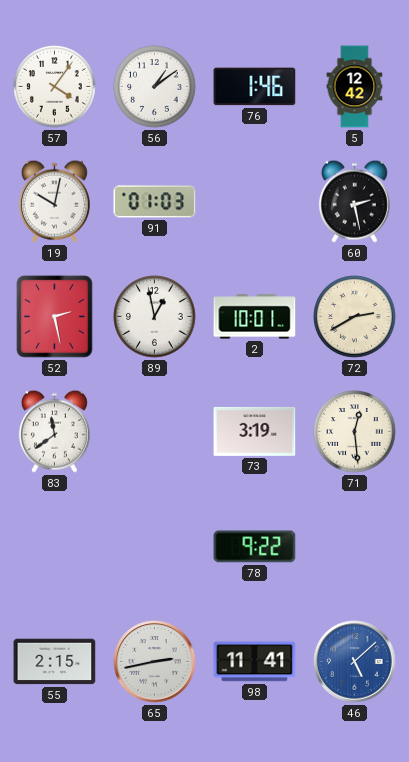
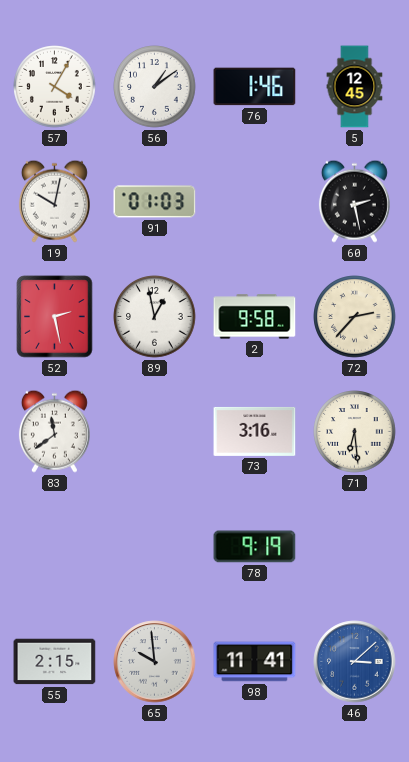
57: 4:06 -> 4:05 (55, 87)
5: 12:42 -> 12:45 (355, 87)
2: 10:01 -> 9:58 (255, 317)
72: 2:40 -> 2:37 (355, 317)
73: 3:19 -> 3:16 (255, 431)
71: 12:29 -> 6:29 (355, 432)
78: 9:22 -> 9:19 (255, 547)
65: 2:43 -> 9:59 (155, 662)
46: 5:08 -> 3:08 (355, 662)
